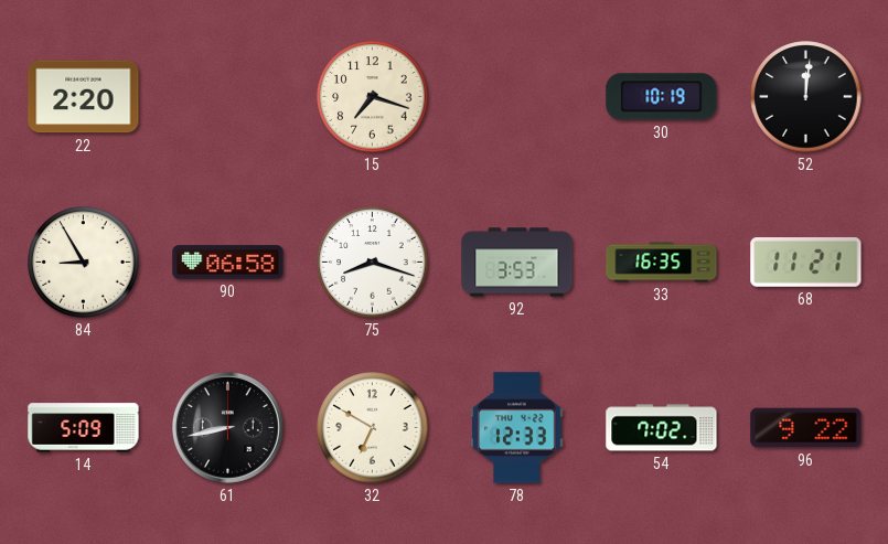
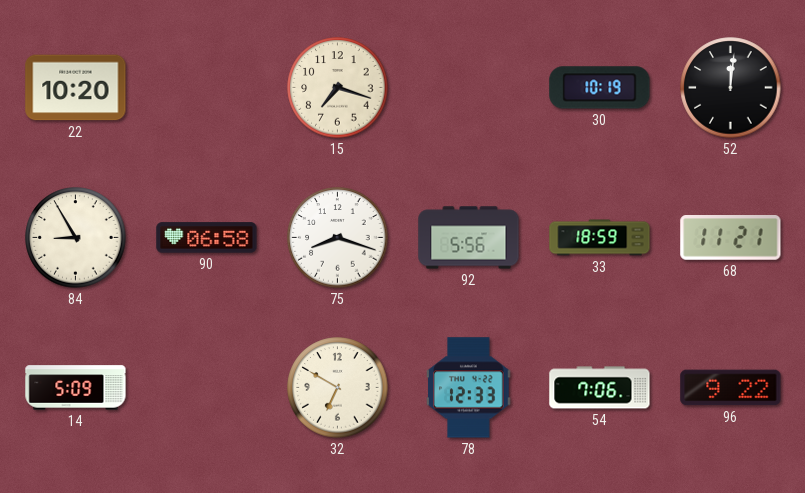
22: 2:20 -> 10:20 (76, 88)
92: 3:53 -> 5:56 (469, 238)
33: 16:35 -> 18:59 (600, 238)
61: 8:43 -> none (227, 427)
54: 7:02 -> 7:06 (600, 388)
